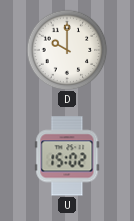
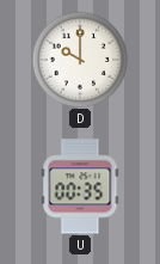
U: 15:02 -> 00:35 (80, 186)
